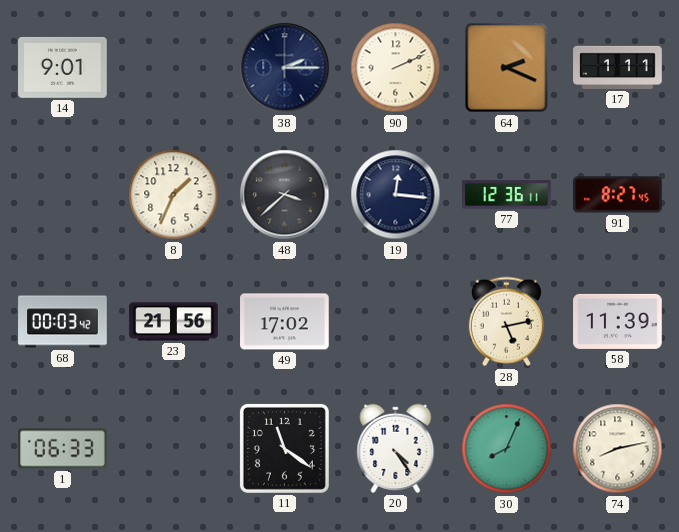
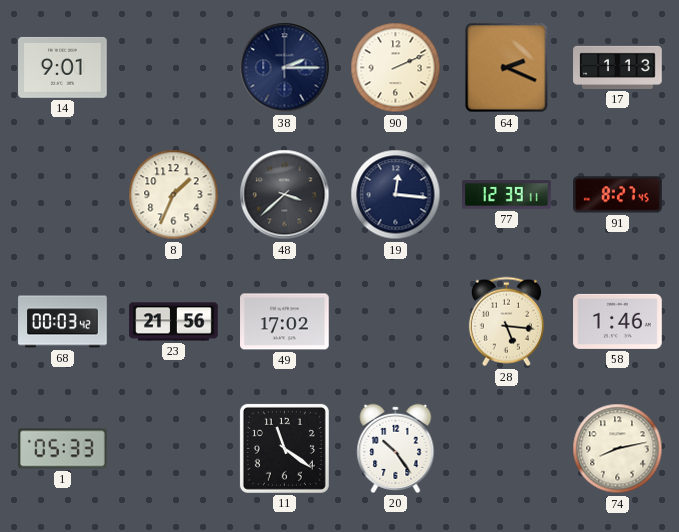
17: 1:11 -> 1:13 (618, 67)
77: 12:36 -> 12:39 (507, 195)
28: 5:13 -> 5:16 (506, 322)
58: 11:39 -> 1:46 (618, 321)
1: 06:33 -> 05:33 (63, 449)
20: 4:24 -> 10:24 (396, 448)
30: 8:04 -> none (507, 449)
